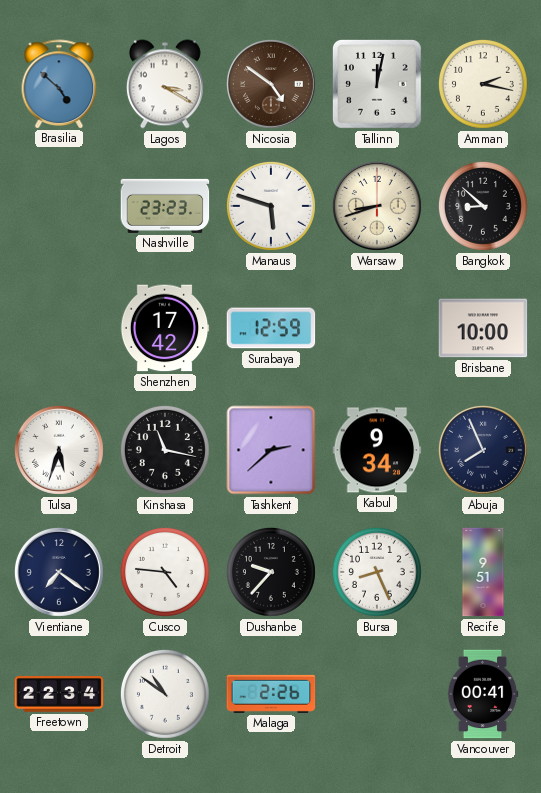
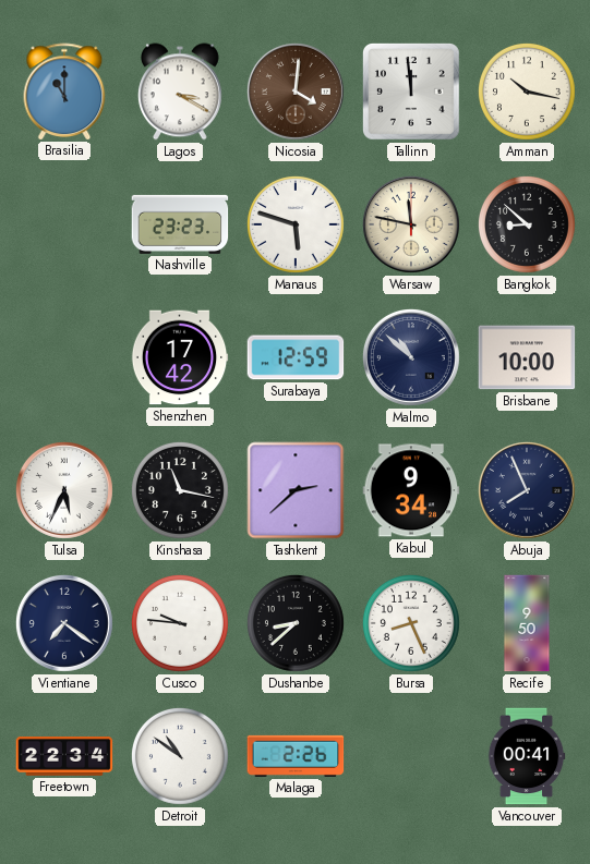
Brasilia: 4:52 -> 11:00 (64, 92)
Nicosia: 4:51 -> 4:01 (296, 92)
Tallinn: 12:02 -> 11:59 (412, 93)
Amman: 2:17 -> 10:17 (527, 92)
Warsaw: 8:42 -> 11:47 (411, 224)
Malmo: none -> 10:52 (411, 357)
Tulsa: 5:33 -> 5:34 (64, 490)
Cusco: 4:46 -> 9:46 (180, 623)
Dushanbe: 9:37 -> 8:38 (296, 623)
Recife: 9:51 -> 9:50 (527, 623)
